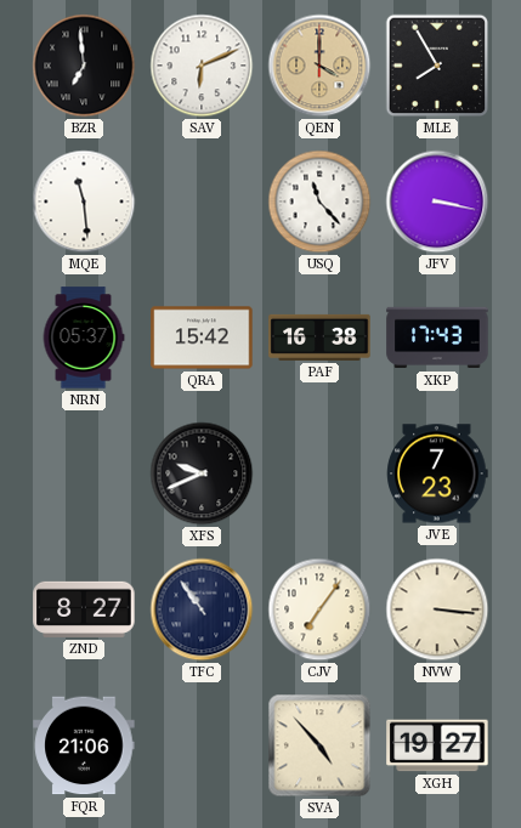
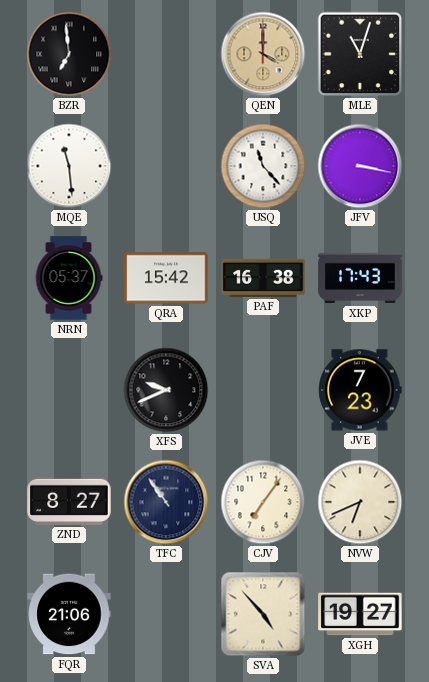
SAV: 6:11 -> none (202, 66)
MLE: 7:55 -> 11:03 (360, 54)
NVW: 3:16 -> 6:41 (360, 502)
